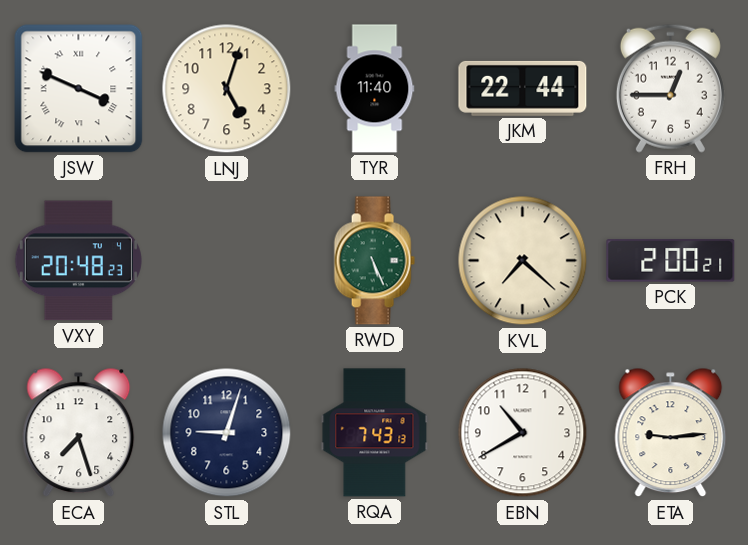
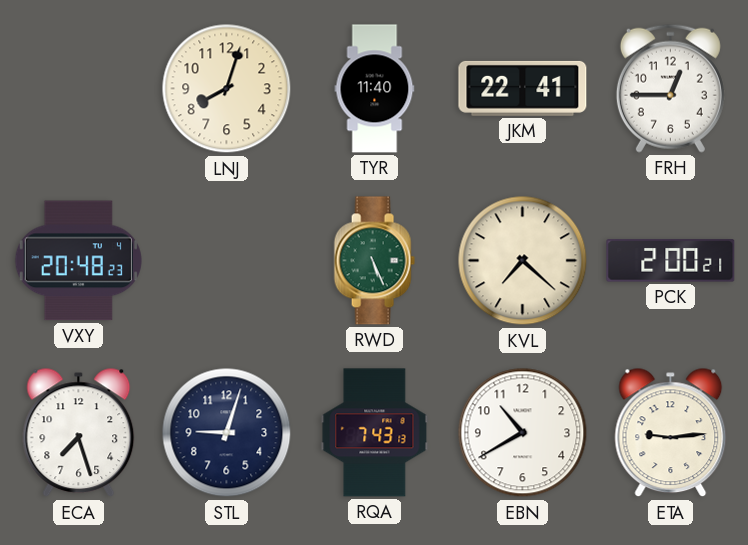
JSW: 3:49 -> none (79, 89)
LNJ: 5:03 -> 8:03 (227, 89)
JKM: 22:44 -> 22:41 (523, 88)
